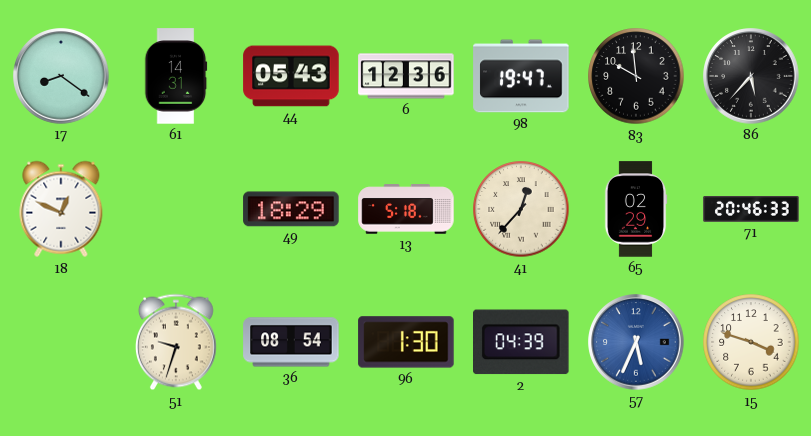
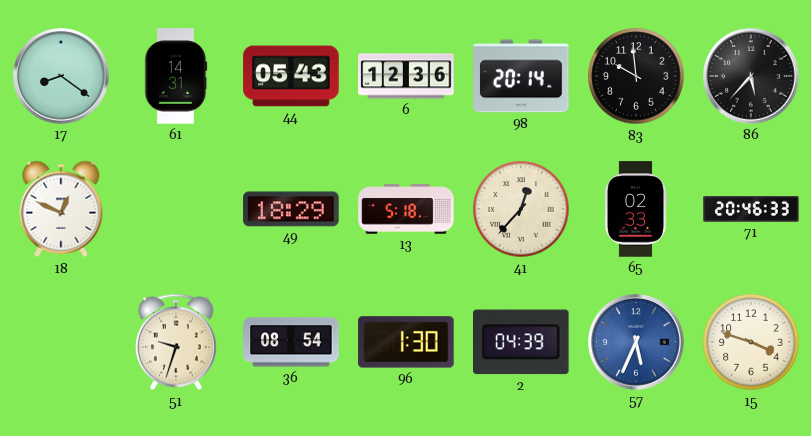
98: 19:47 -> 20:14 (521, 76)
65: 02:29 -> 02:33 (636, 209)
